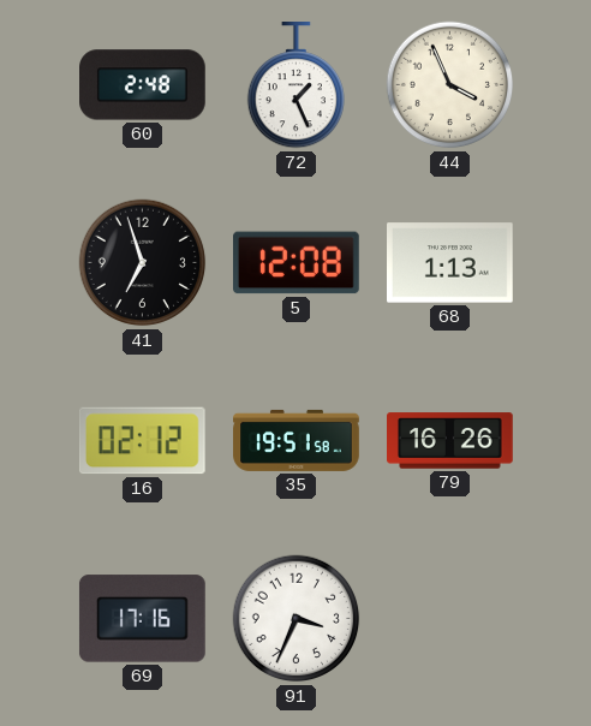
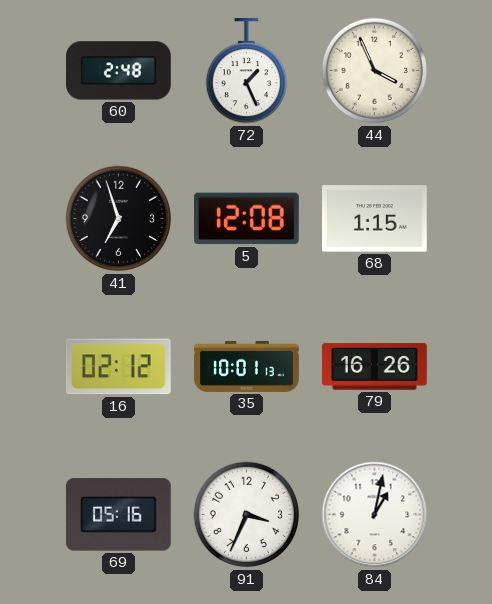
68: 1:13 -> 1:15 (375, 219)
35: 19:51 -> 10:01 (247, 366)
69: 17:16 -> 05:16 (118, 515)
84: none -> 1:02 (375, 515)
